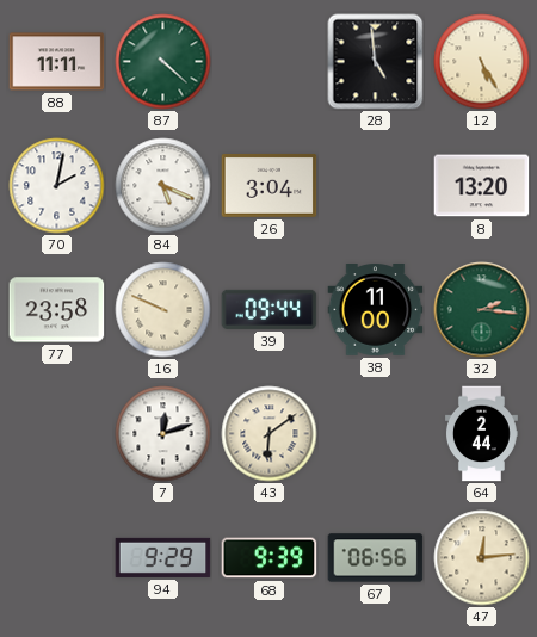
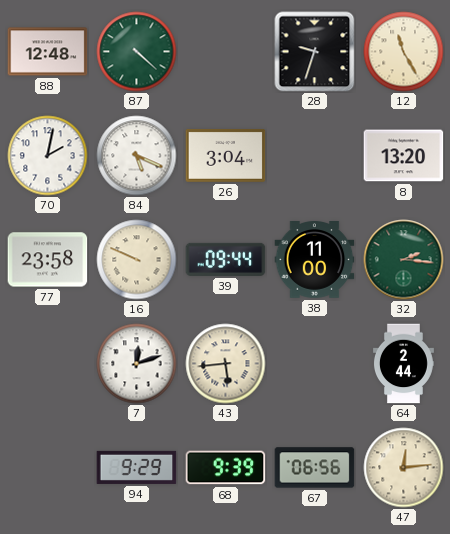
88: 11:11 -> 12:48 (48, 52)
28: 4:59 -> 9:33 (315, 52)
12: 5:25 -> 11:25 (404, 52)
43: 6:09 -> 5:44 (226, 364)
